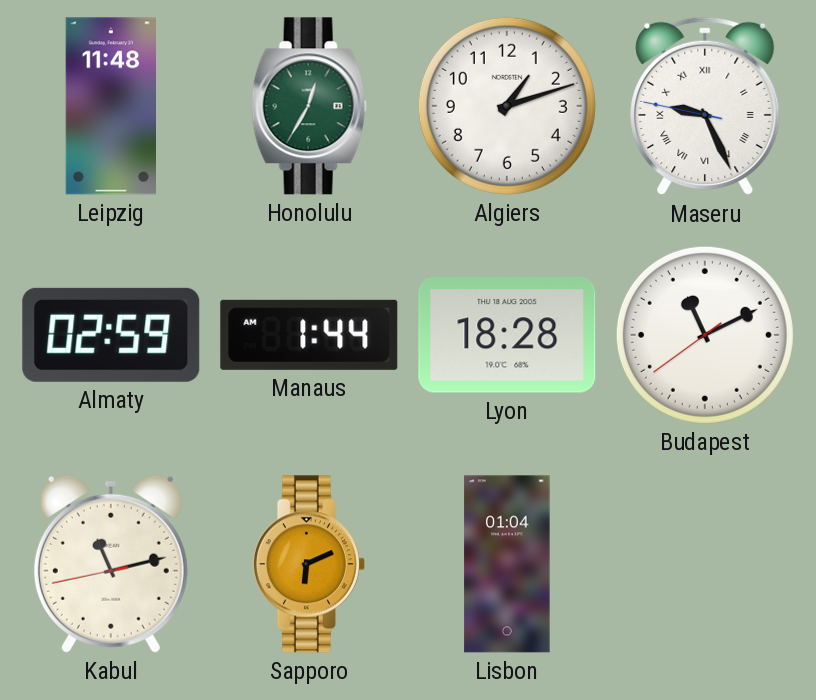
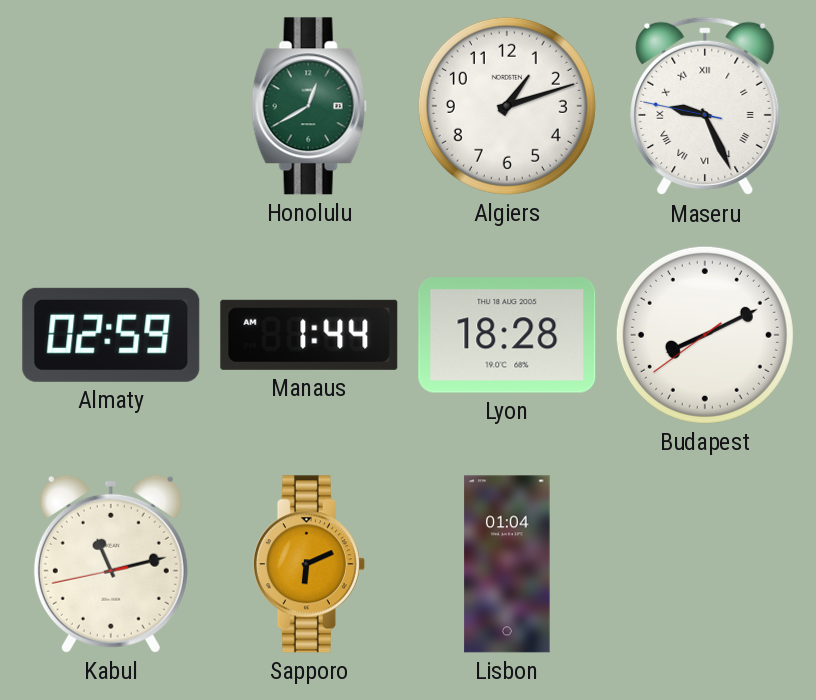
Leipzig: 11:48 -> none (110, 106)
Honolulu: 12:35 -> 12:40 (309, 106)
Budapest: 11:10 -> 8:10 (705, 335)
